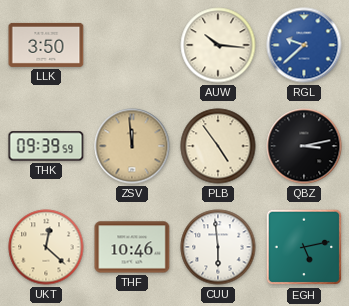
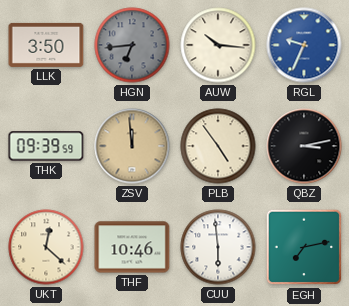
HGN: none -> 6:44 (132, 45)
RGL: 9:38 -> 9:34 (304, 45)
EGH: 5:13 -> 7:13 (304, 247)
